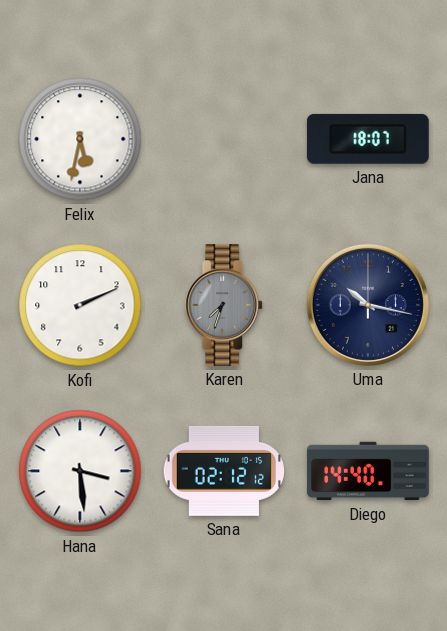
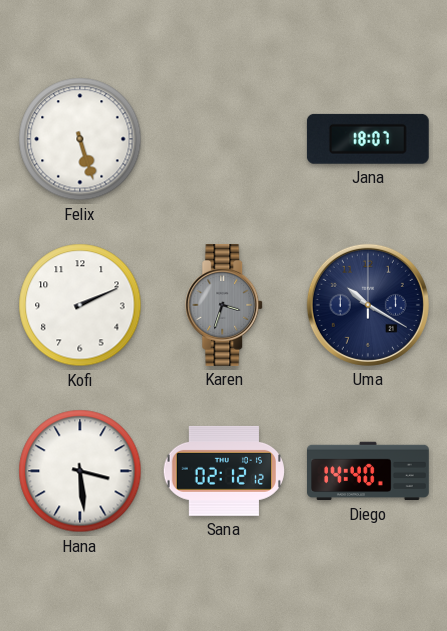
Felix: 5:32 -> 5:27 (80, 139)
Karen: 7:33 -> 3:33 (225, 306)
Uma: 10:17 -> 10:20 (368, 305)
